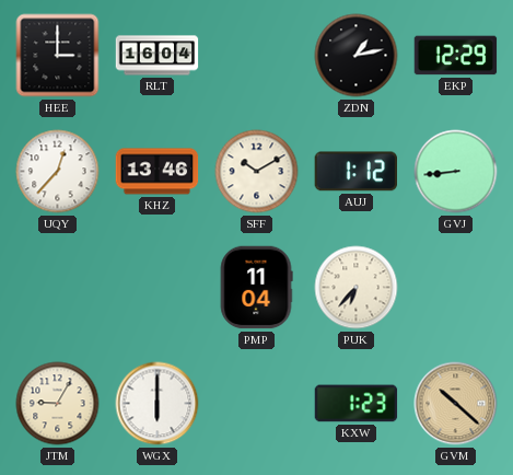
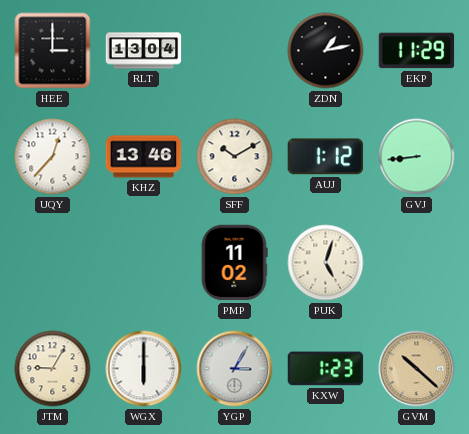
RLT: 16:04 -> 13:04 (144, 51)
EKP: 12:29 -> 11:29 (417, 51)
PMP: 11:04 -> 11:02 (234, 263)
PUK: 6:37 -> 5:03 (326, 263)
YGP: none -> 3:05 (235, 369)
